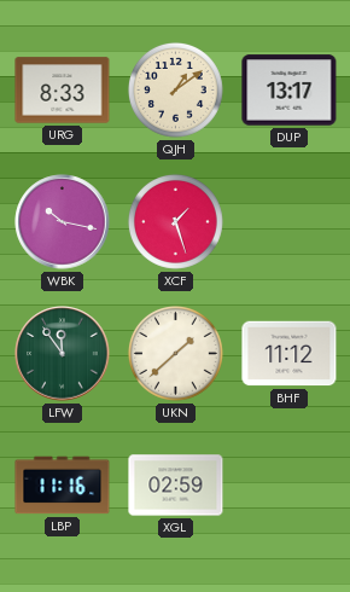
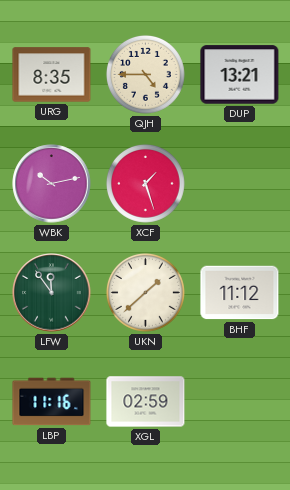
URG: 8:33 -> 8:35 (52, 75)
QJH: 1:09 -> 4:45 (145, 74)
DUP: 13:17 -> 13:21 (240, 75)
WBK: 10:17 -> 10:13 (52, 184)
